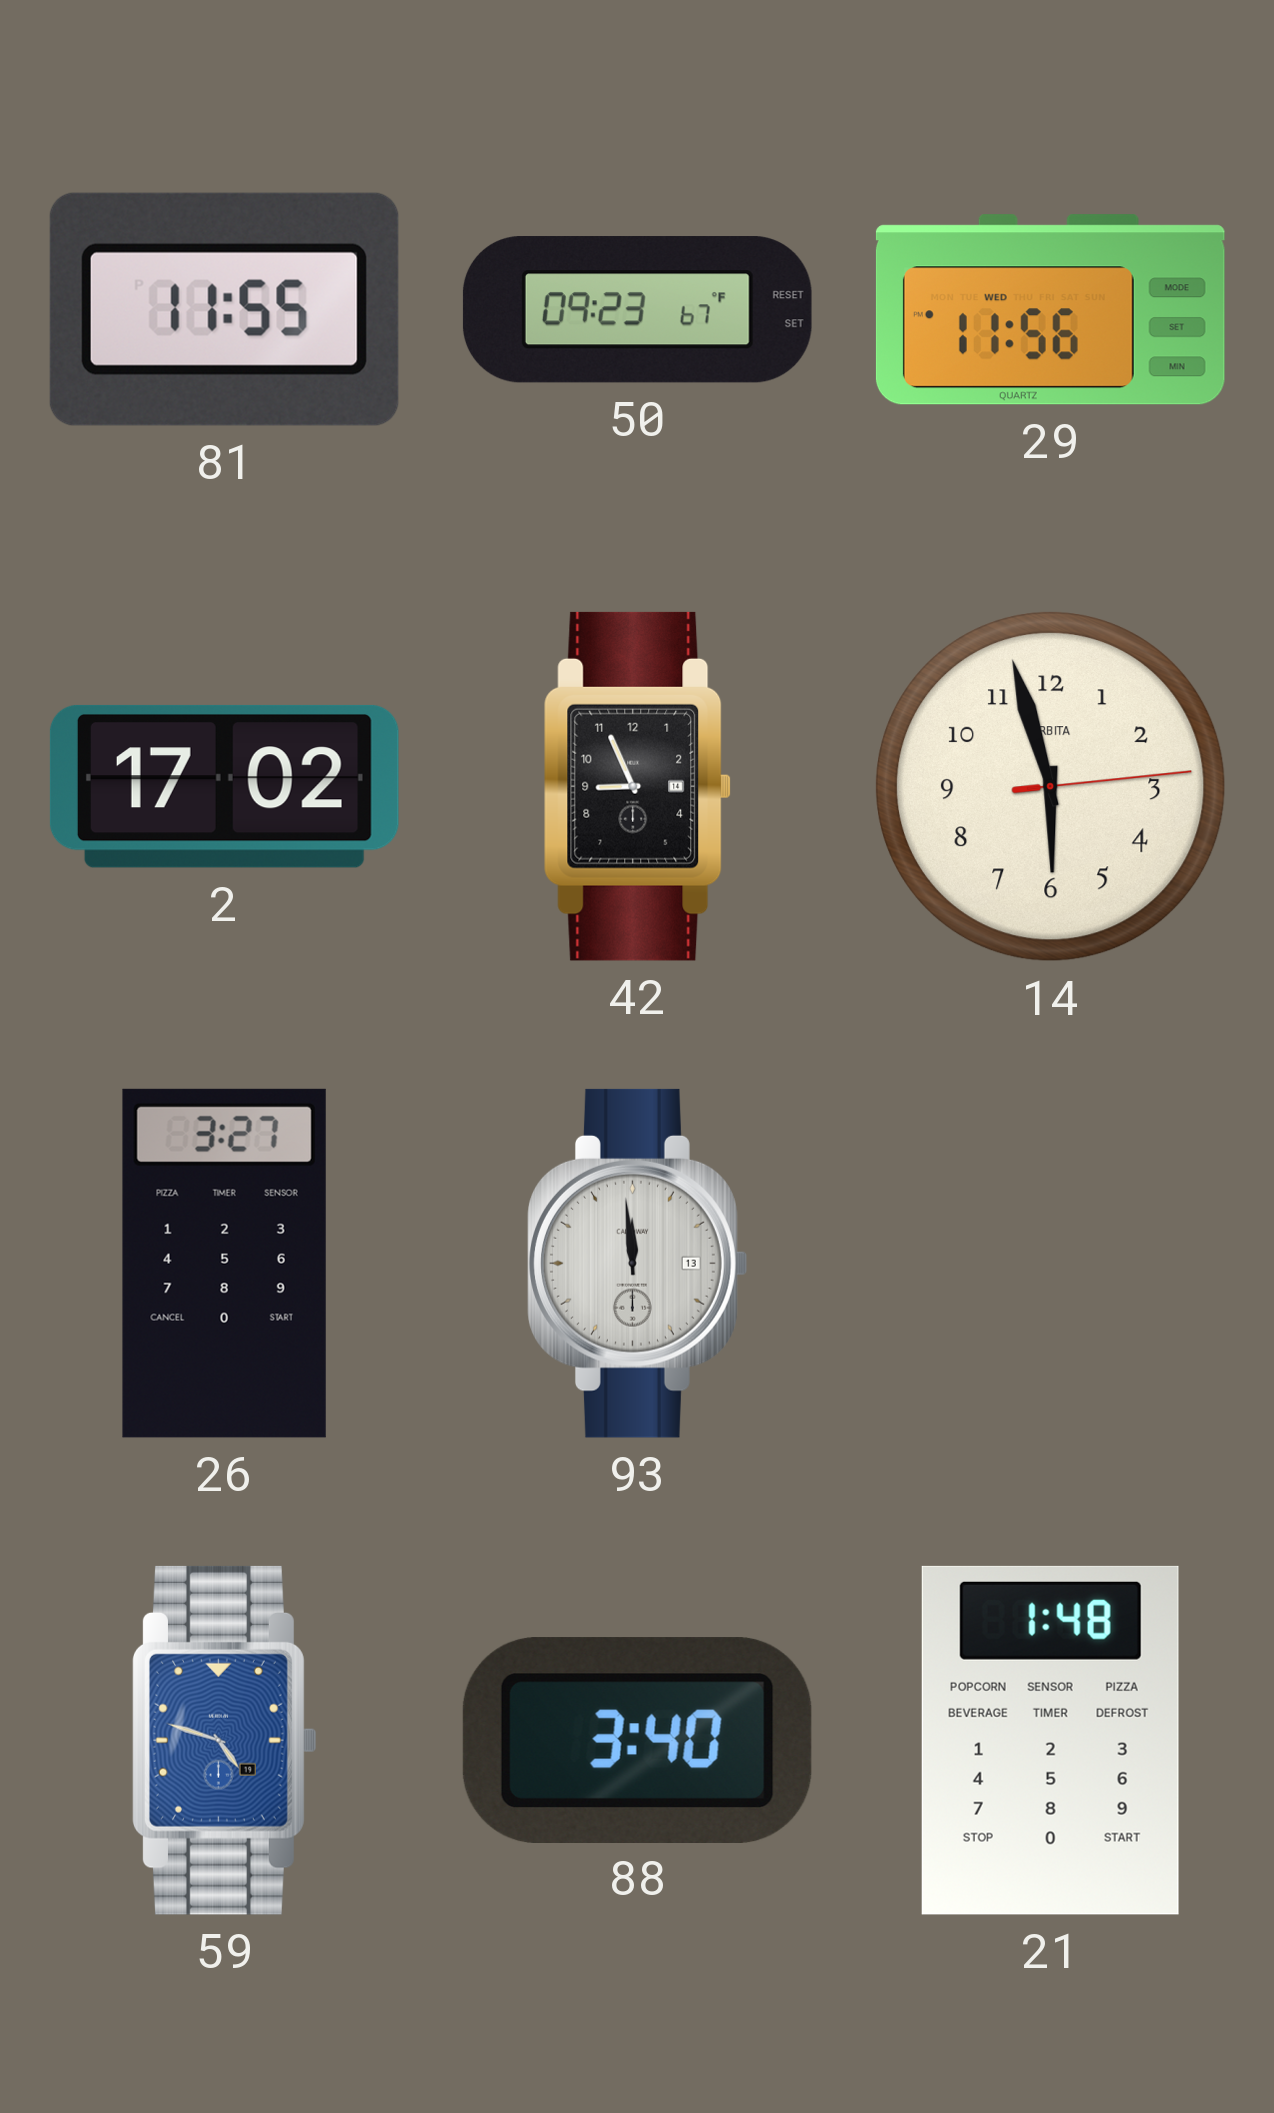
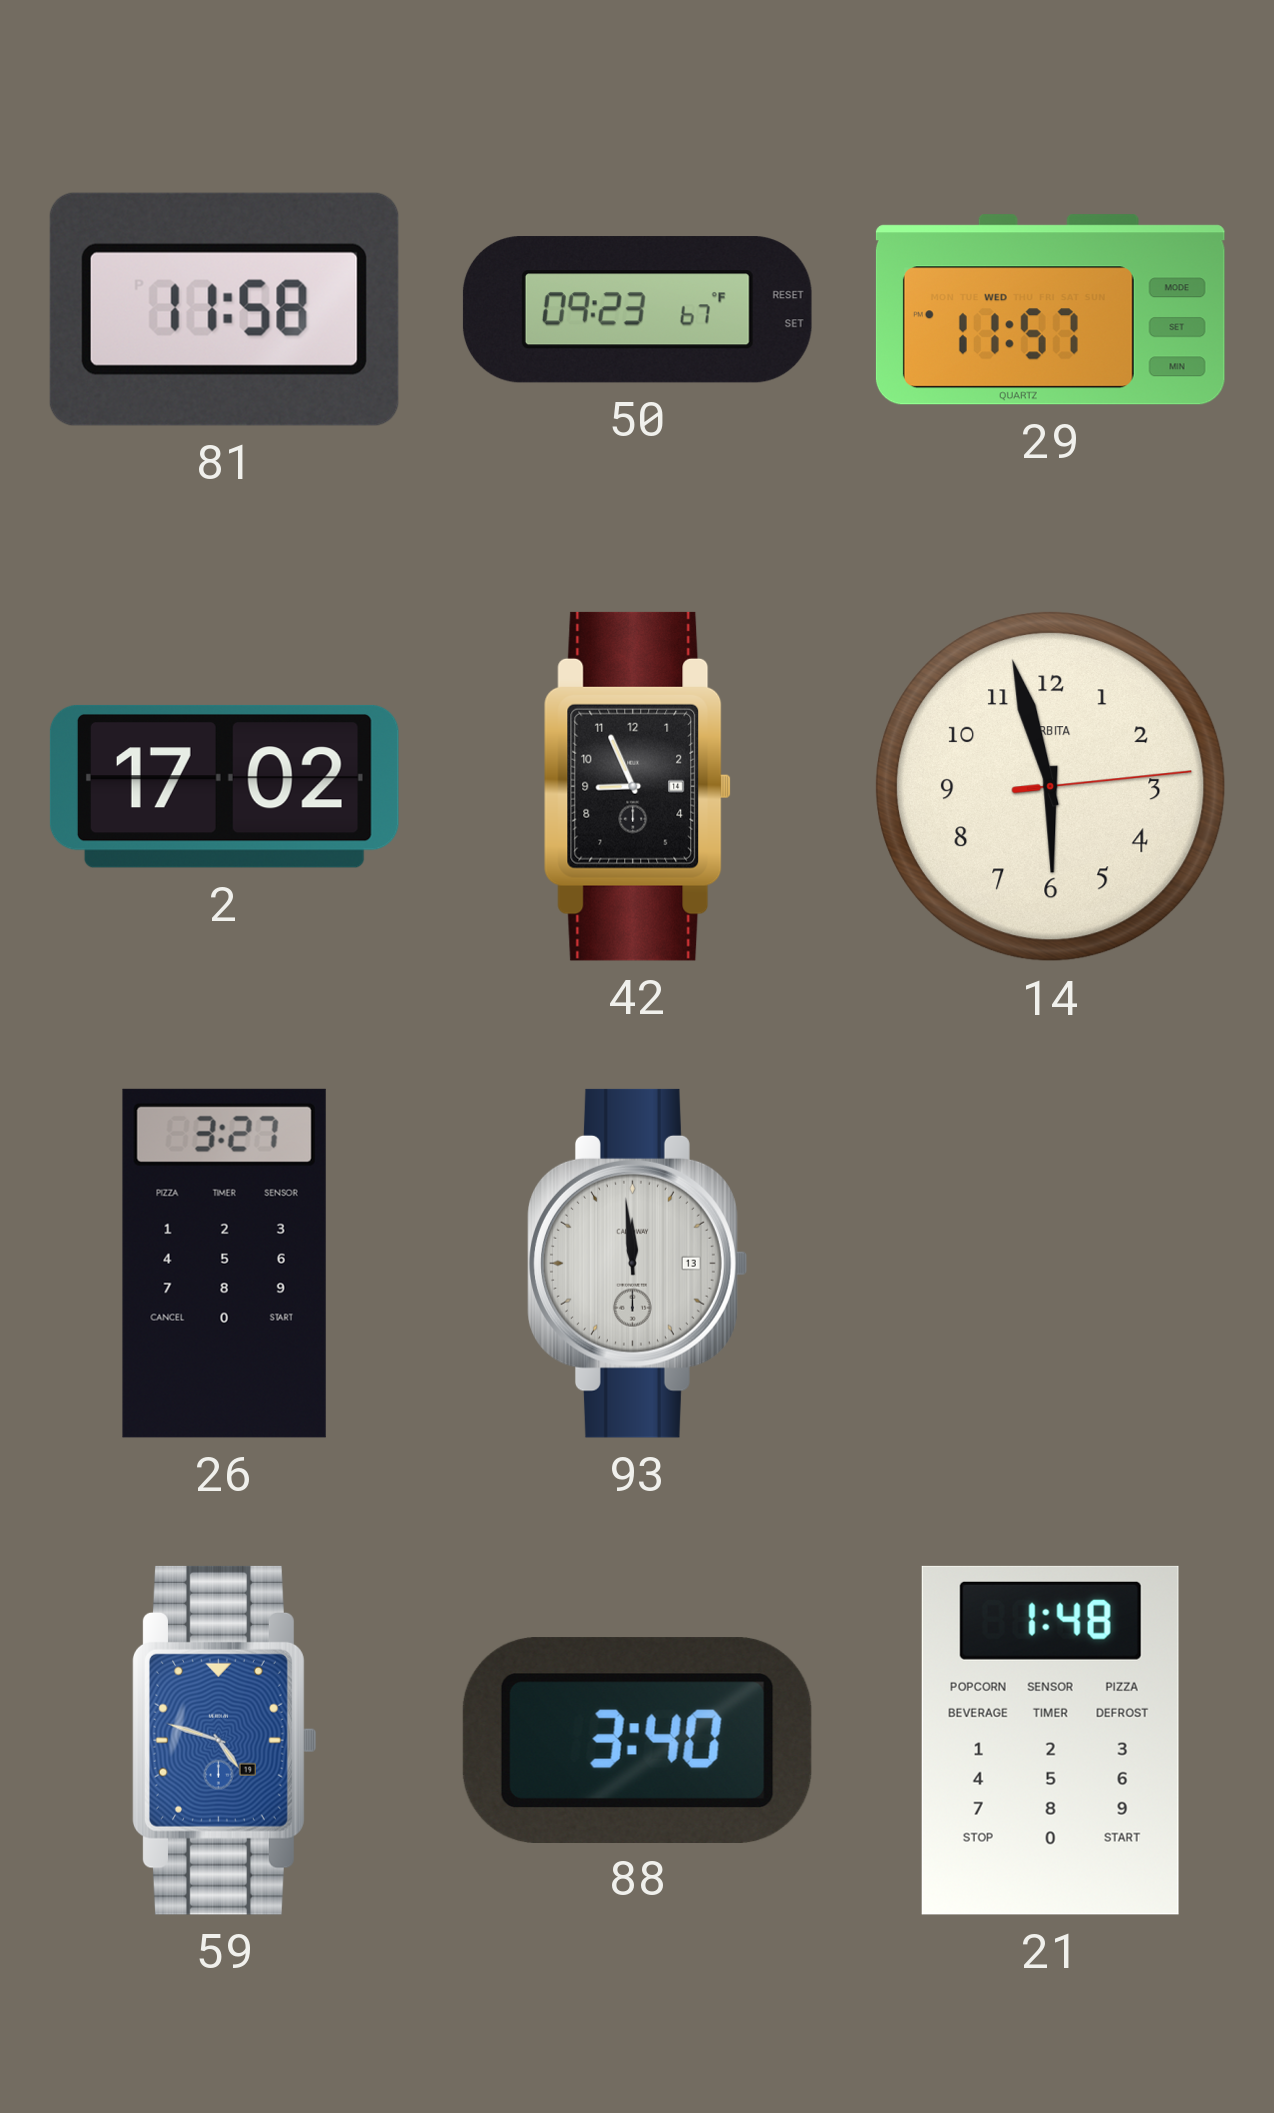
81: 11:55 -> 11:58 (224, 309)
29: 11:56 -> 11:57 (1050, 310)
